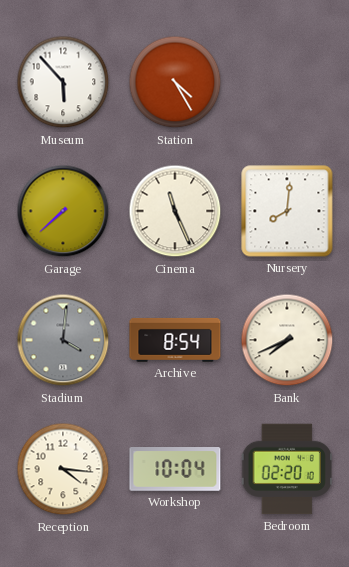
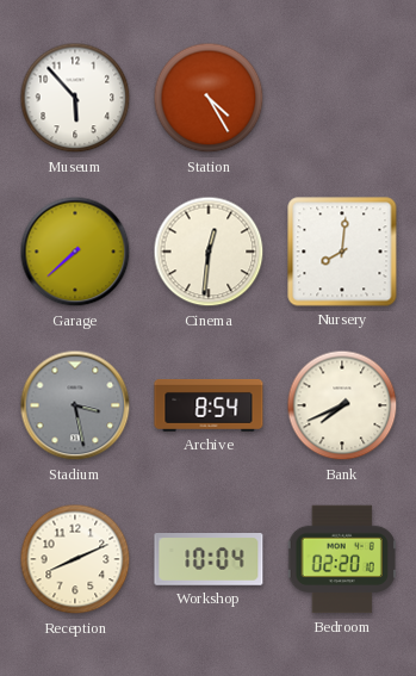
Cinema: 11:26 -> 12:31 (209, 252)
Stadium: 4:01 -> 3:28 (75, 405)
Reception: 4:16 -> 8:11 (75, 559)
